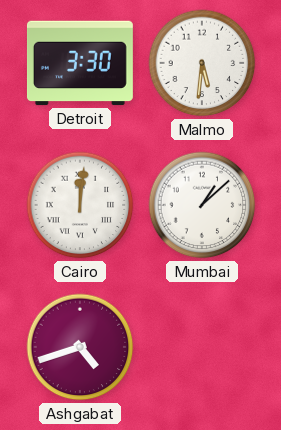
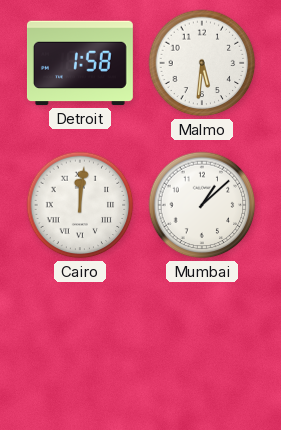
Detroit: 3:30 -> 1:58 (80, 63)
Ashgabat: 4:42 -> none (80, 347)
